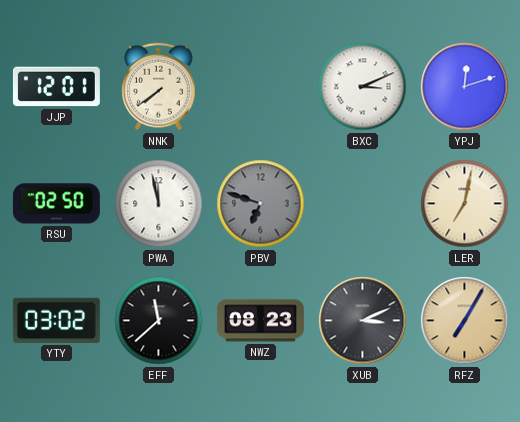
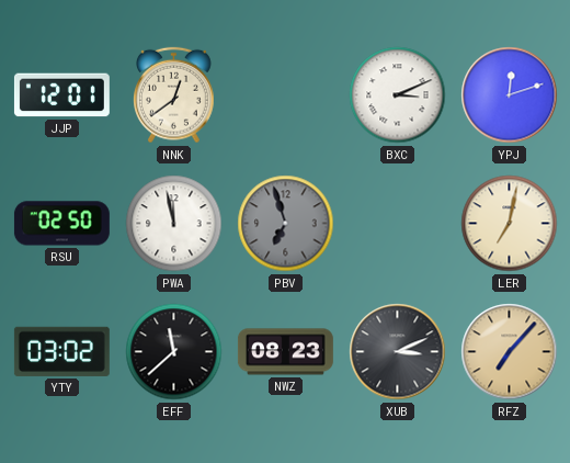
NNK: 7:39 -> 12:39 (174, 95)
PBV: 6:48 -> 6:57 (286, 224)
RFZ: 7:05 -> 7:07 (510, 352)
